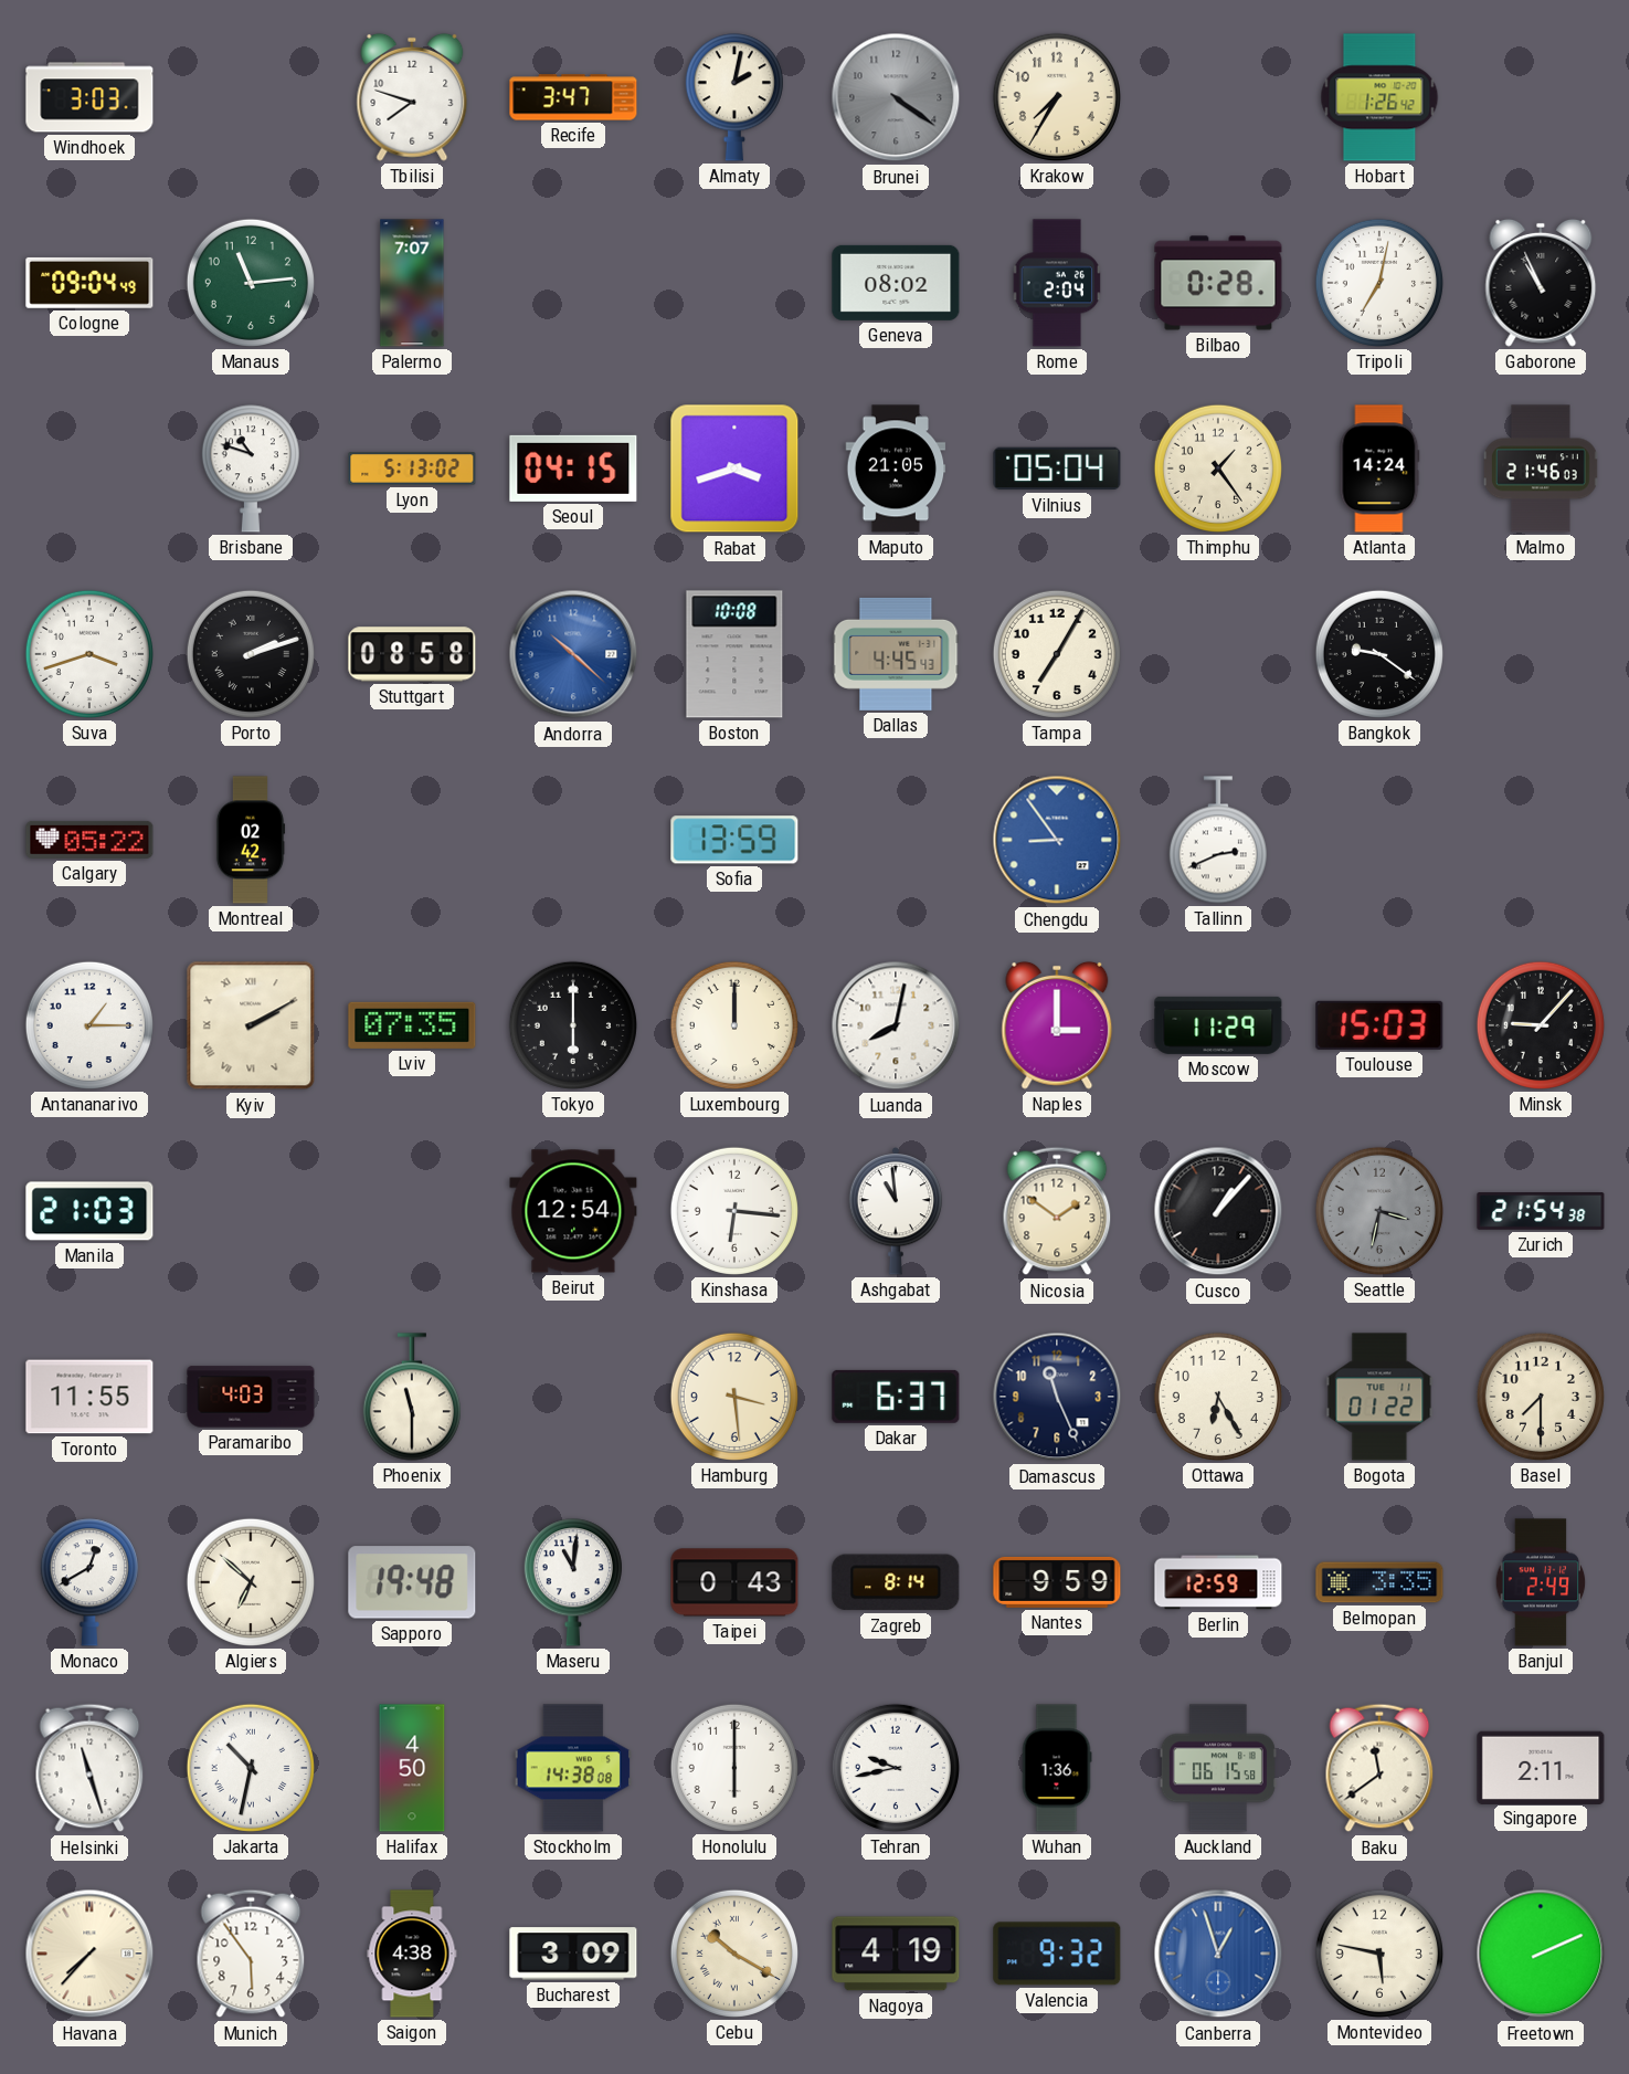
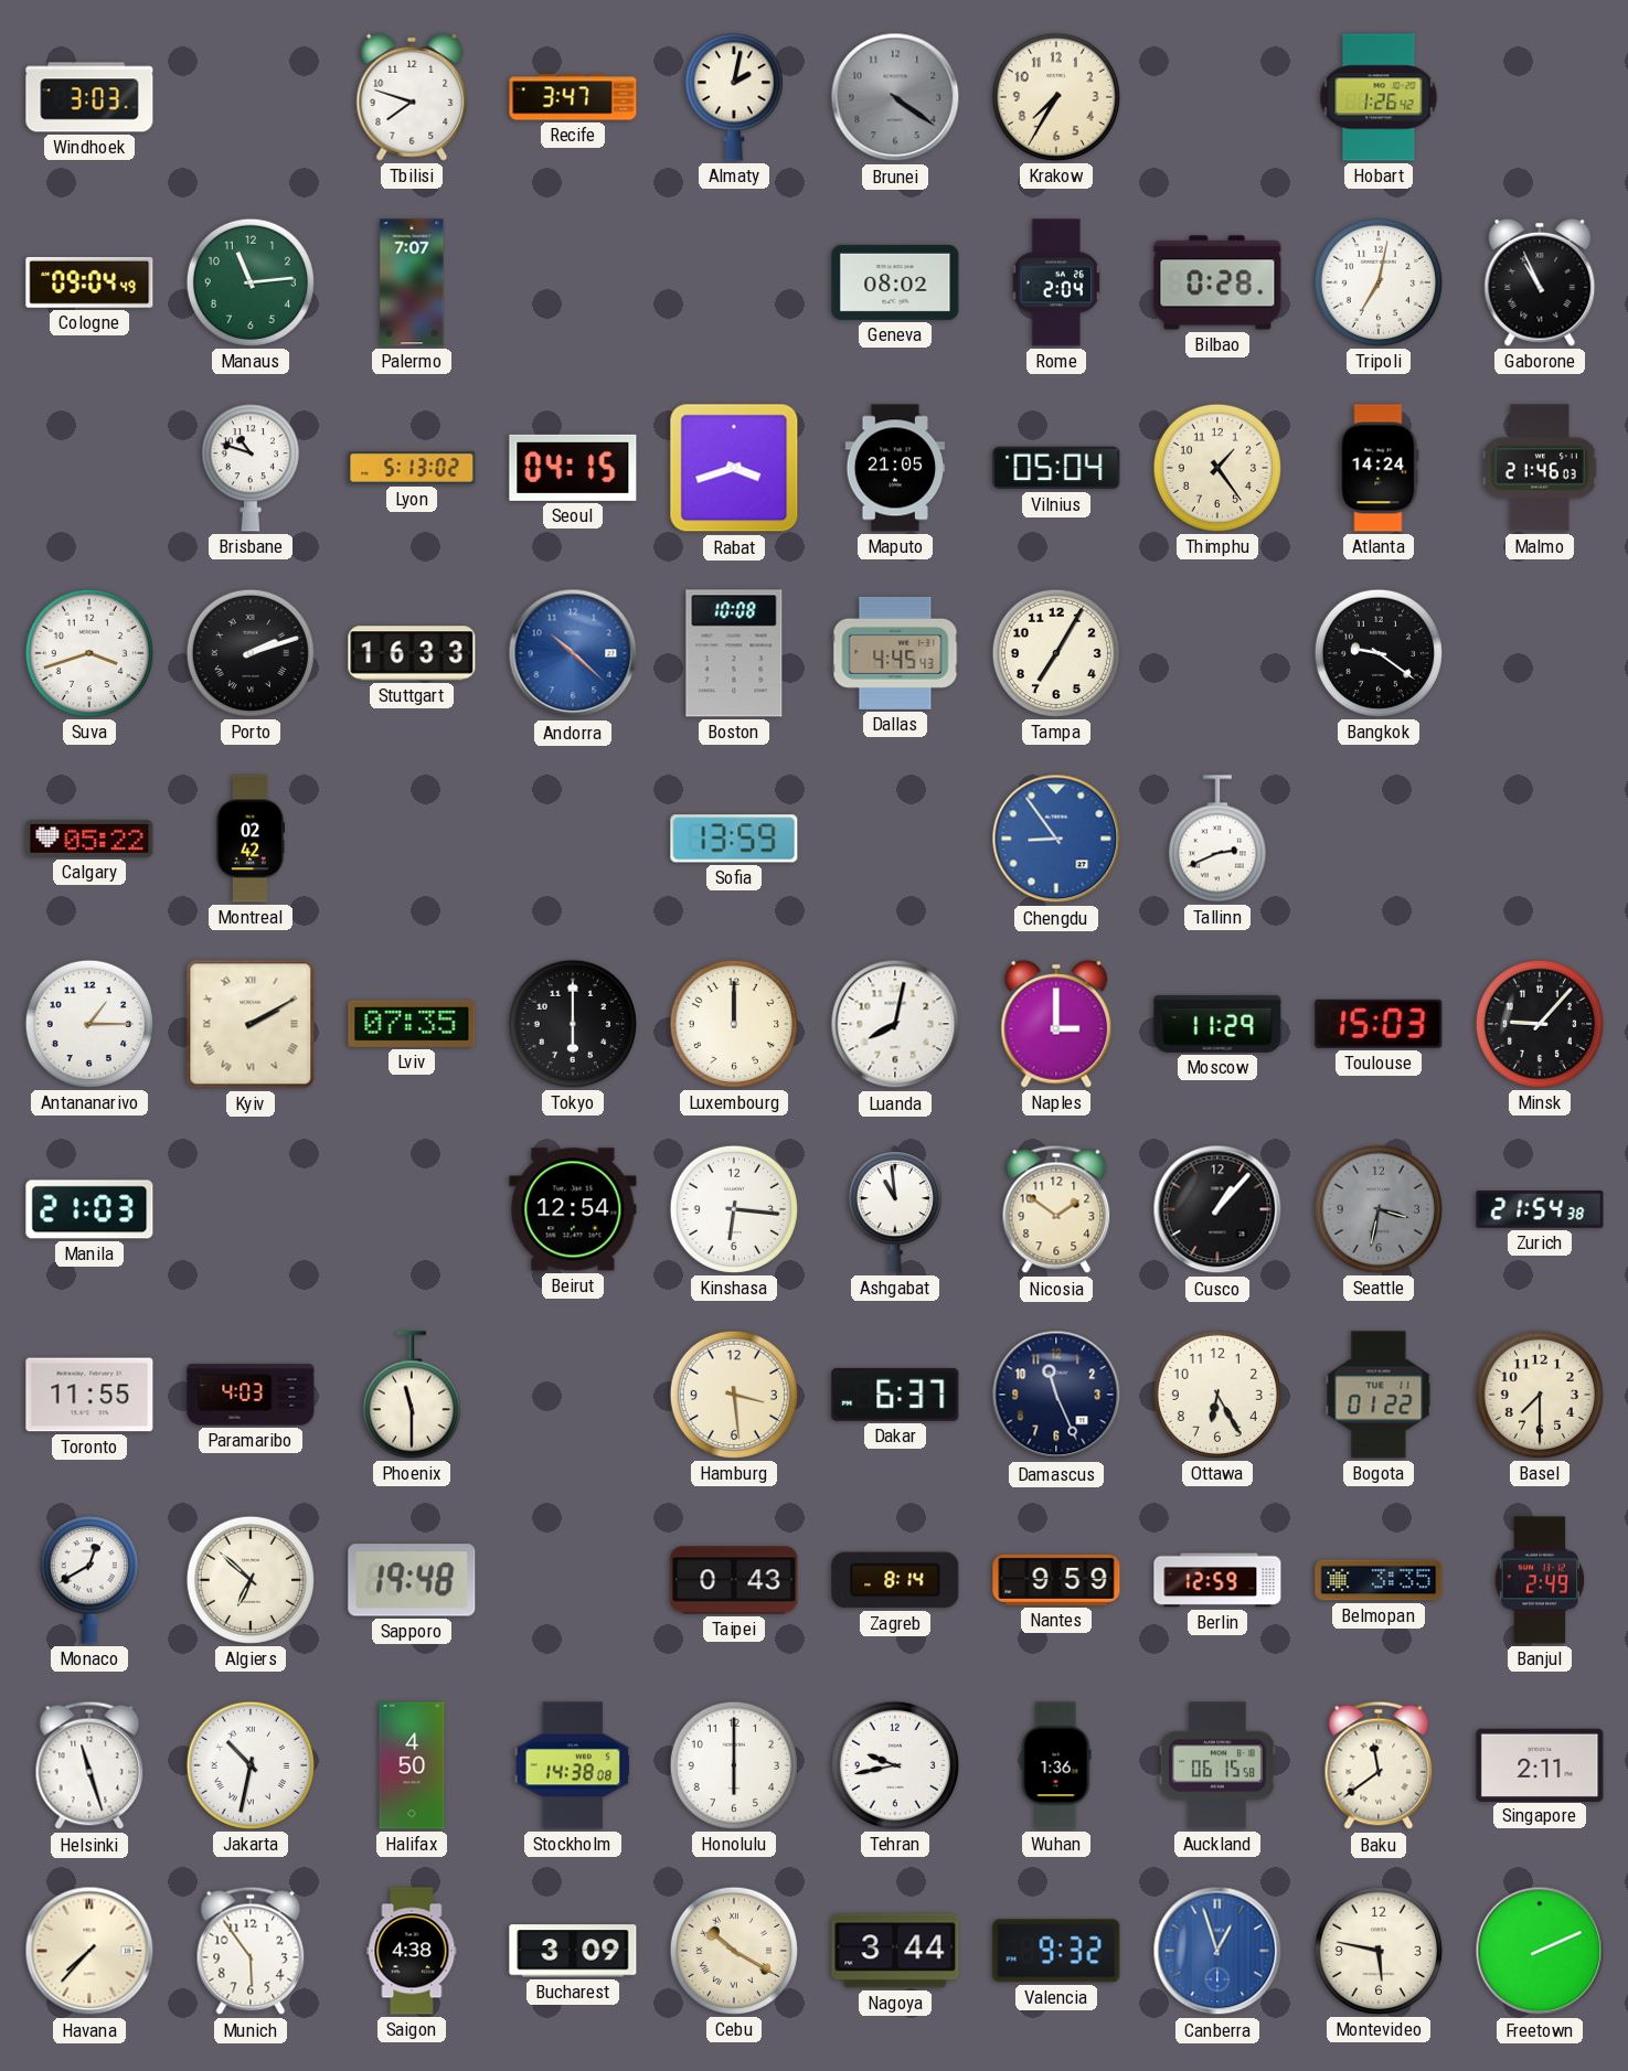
Stuttgart: 08:58 -> 16:33 (412, 653)
Maseru: 11:01 -> none (573, 1582)
Nagoya: 4:19 -> 3:44 (895, 1951)
